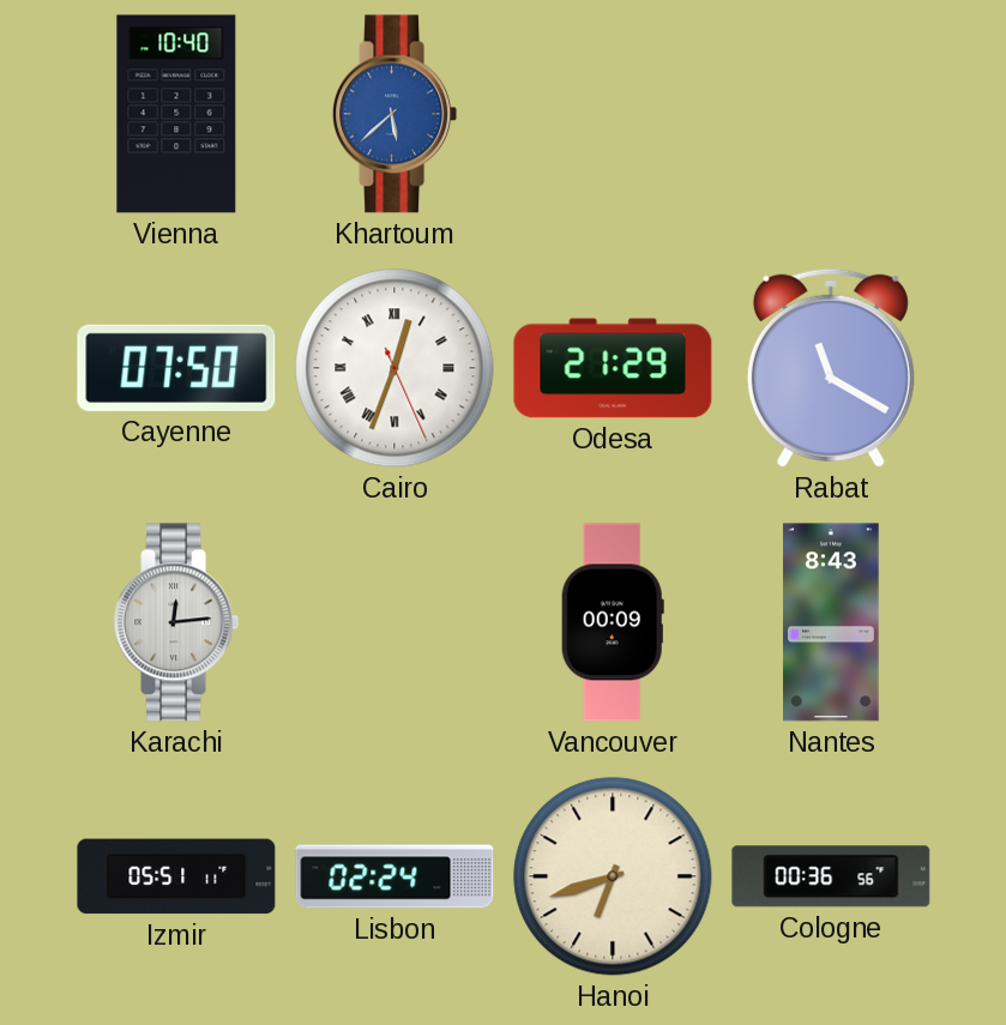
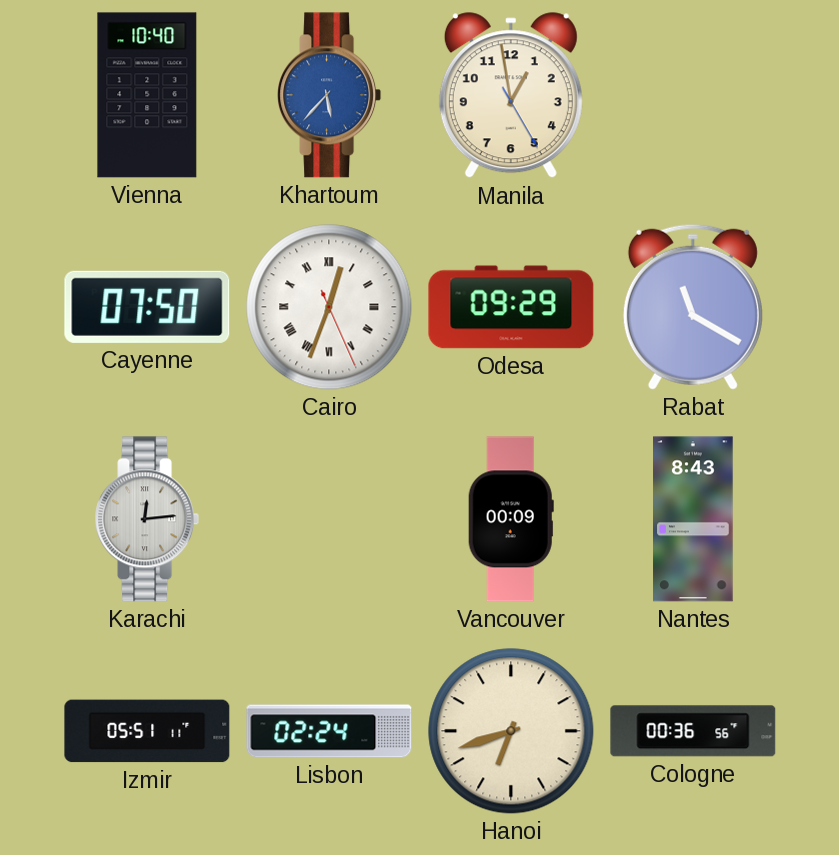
Khartoum: 5:38 -> 5:37 (329, 95)
Manila: none -> 12:58 (511, 96)
Odesa: 21:29 -> 09:29 (511, 307)
